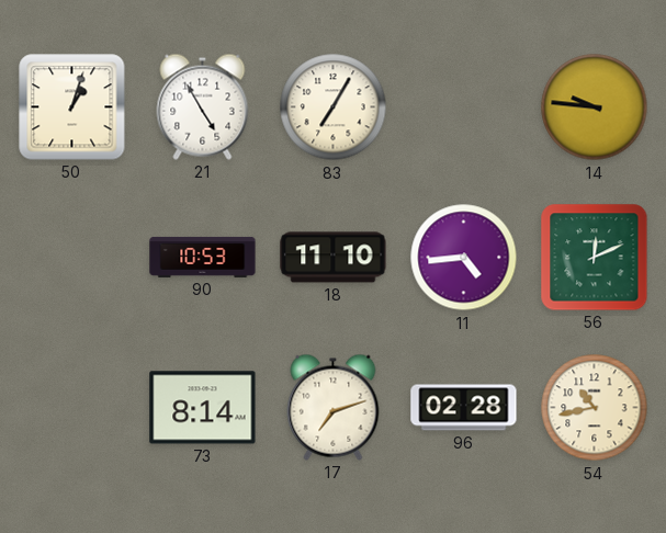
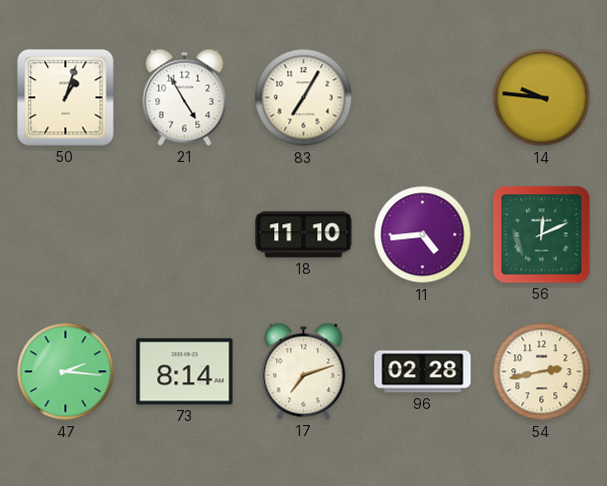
90: 10:53 -> none (203, 257)
47: none -> 2:16 (66, 372)
54: 10:43 -> 2:43 (542, 372)
